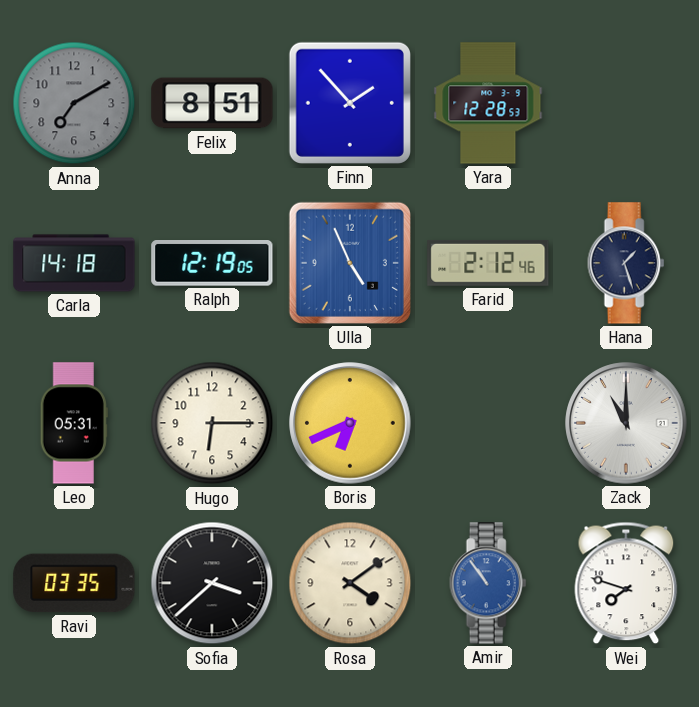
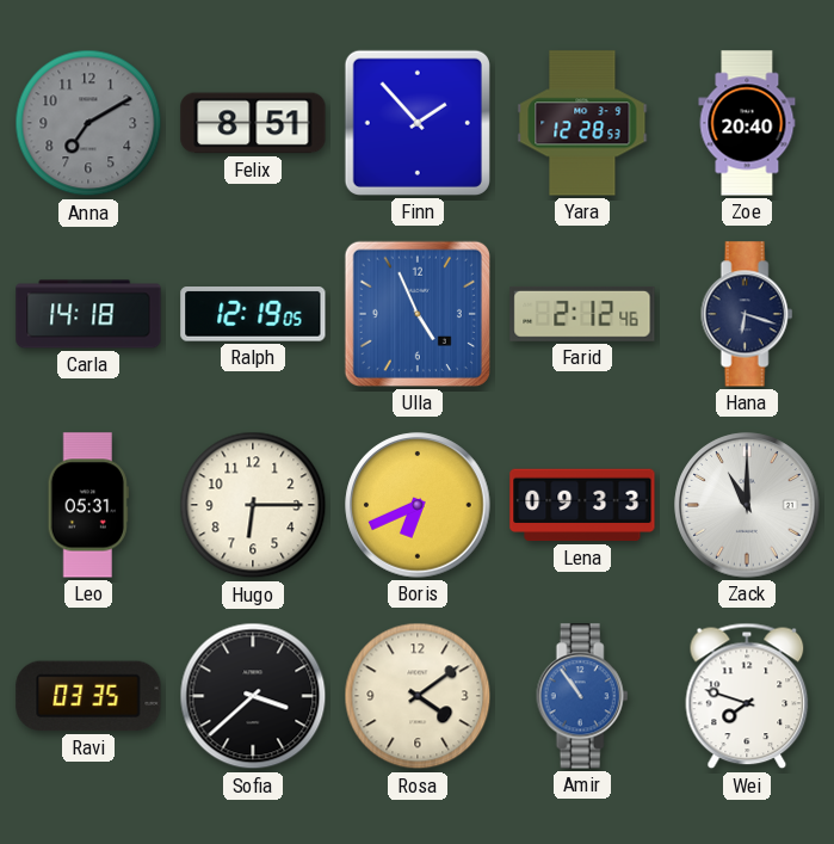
Zoe: none -> 20:40 (747, 123)
Hana: 1:27 -> 6:18 (747, 314)
Lena: none -> 09:33 (582, 505)
